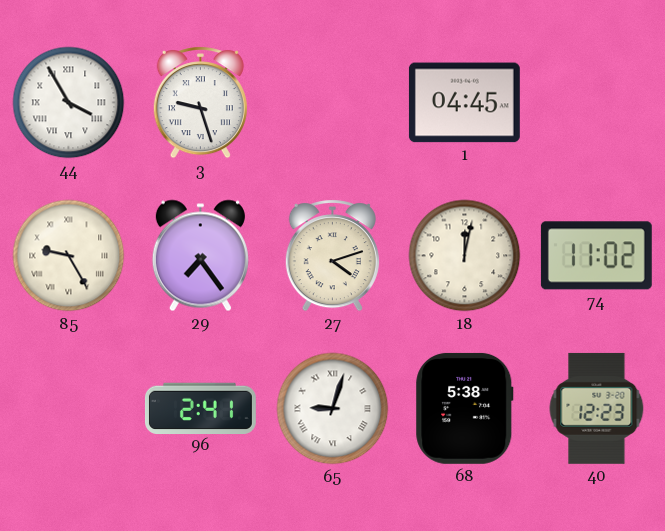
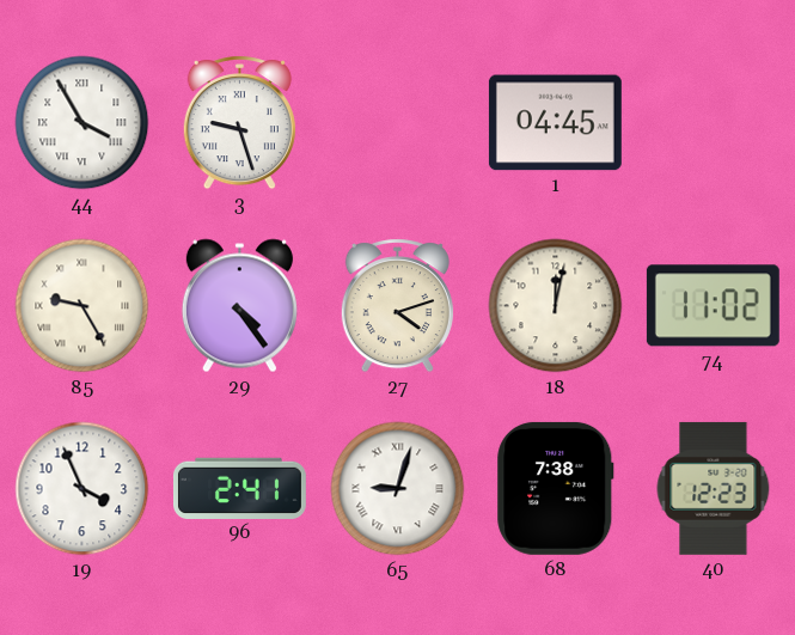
29: 7:24 -> 4:24 (239, 306)
19: none -> 3:56 (82, 489)
68: 5:38 -> 7:38 (556, 488)
